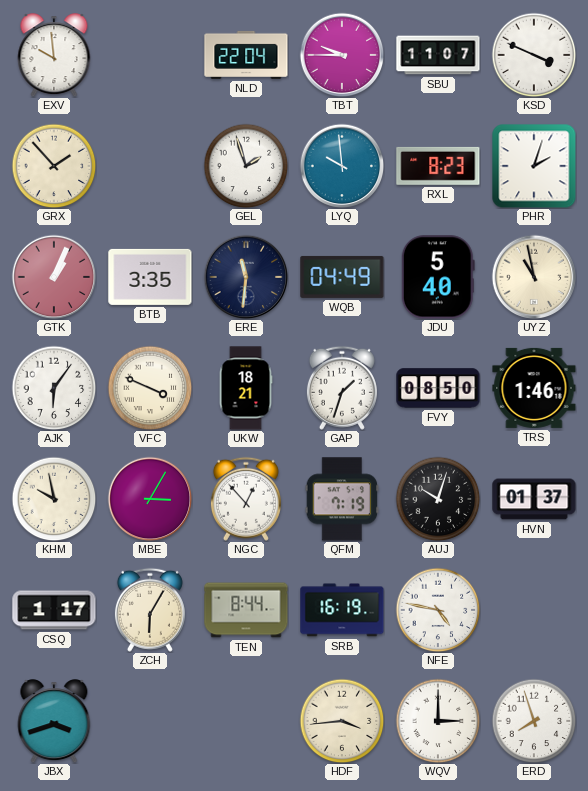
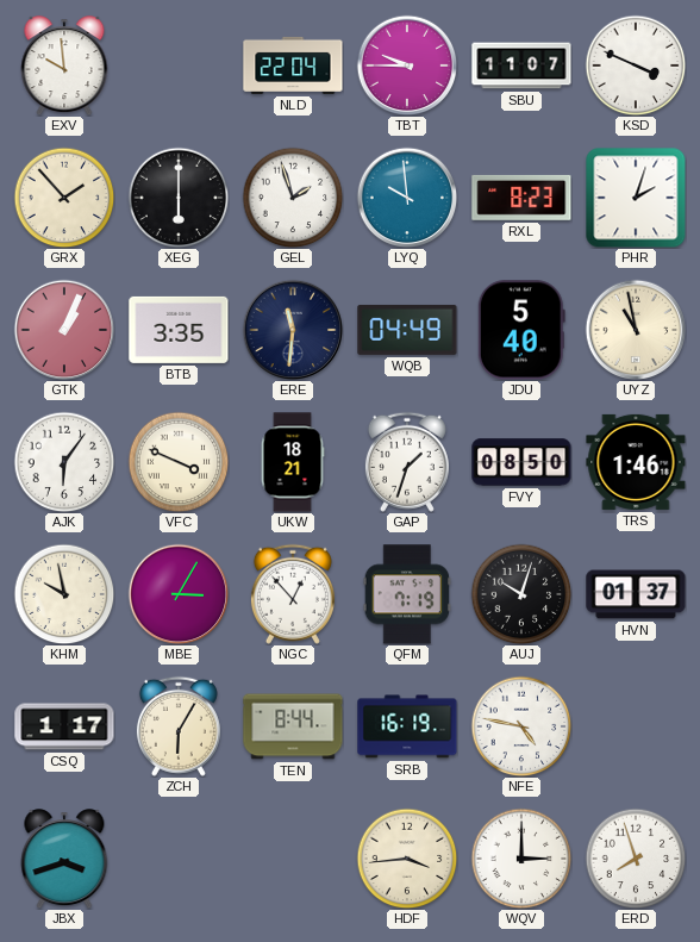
XEG: none -> 6:00 (179, 198)
